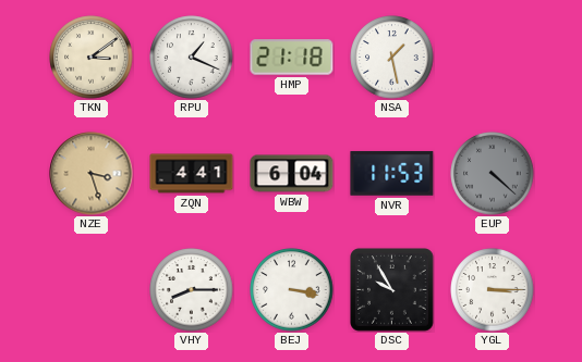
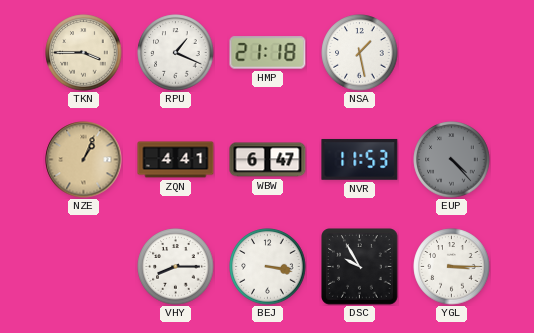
TKN: 3:09 -> 3:45 (84, 53)
NZE: 3:27 -> 1:04 (84, 160)
WBW: 6:04 -> 6:47 (268, 160)
EUP: 4:22 -> 4:23 (452, 160)
